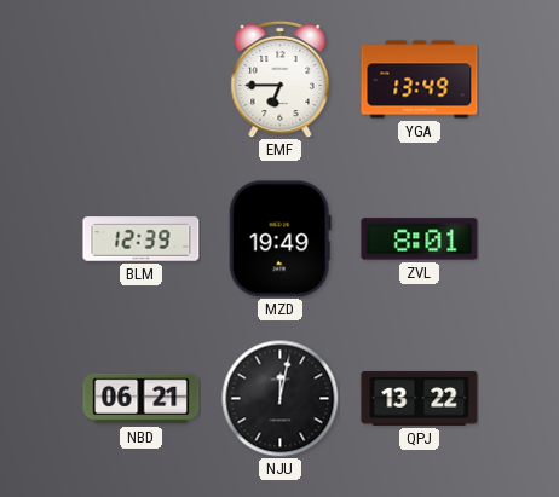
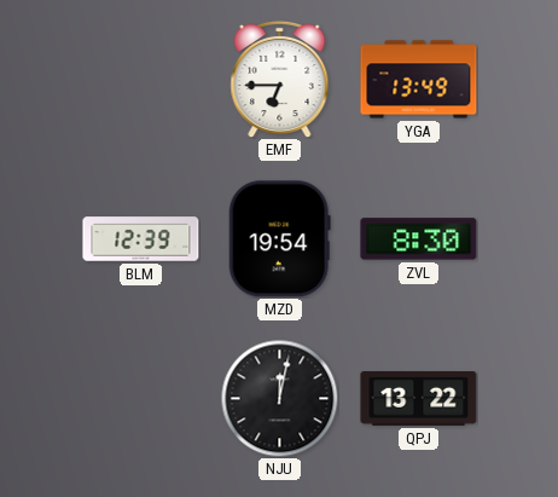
MZD: 19:49 -> 19:54 (279, 239)
ZVL: 8:01 -> 8:30 (419, 239)
NBD: 06:21 -> none (142, 399)
